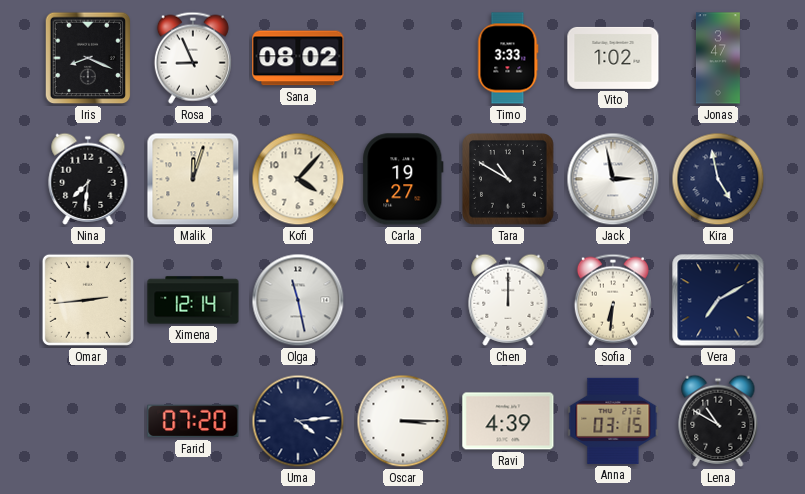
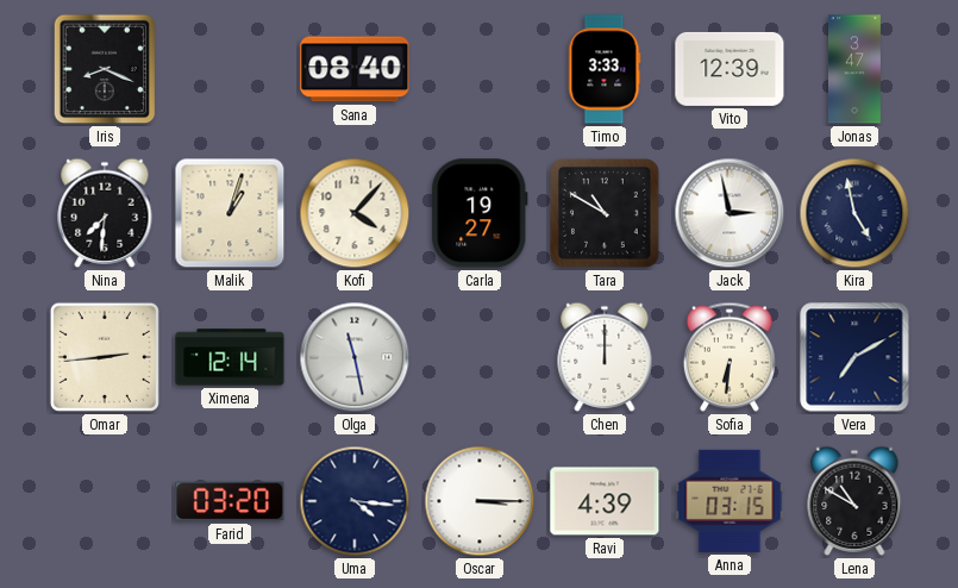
Rosa: 8:56 -> none (193, 58)
Sana: 08:02 -> 08:40 (355, 69)
Vito: 1:02 -> 12:39 (730, 69)
Malik: 12:03 -> 1:03 (230, 213)
Farid: 07:20 -> 03:20 (230, 501)
Uma: 4:14 -> 4:16 (355, 501)
